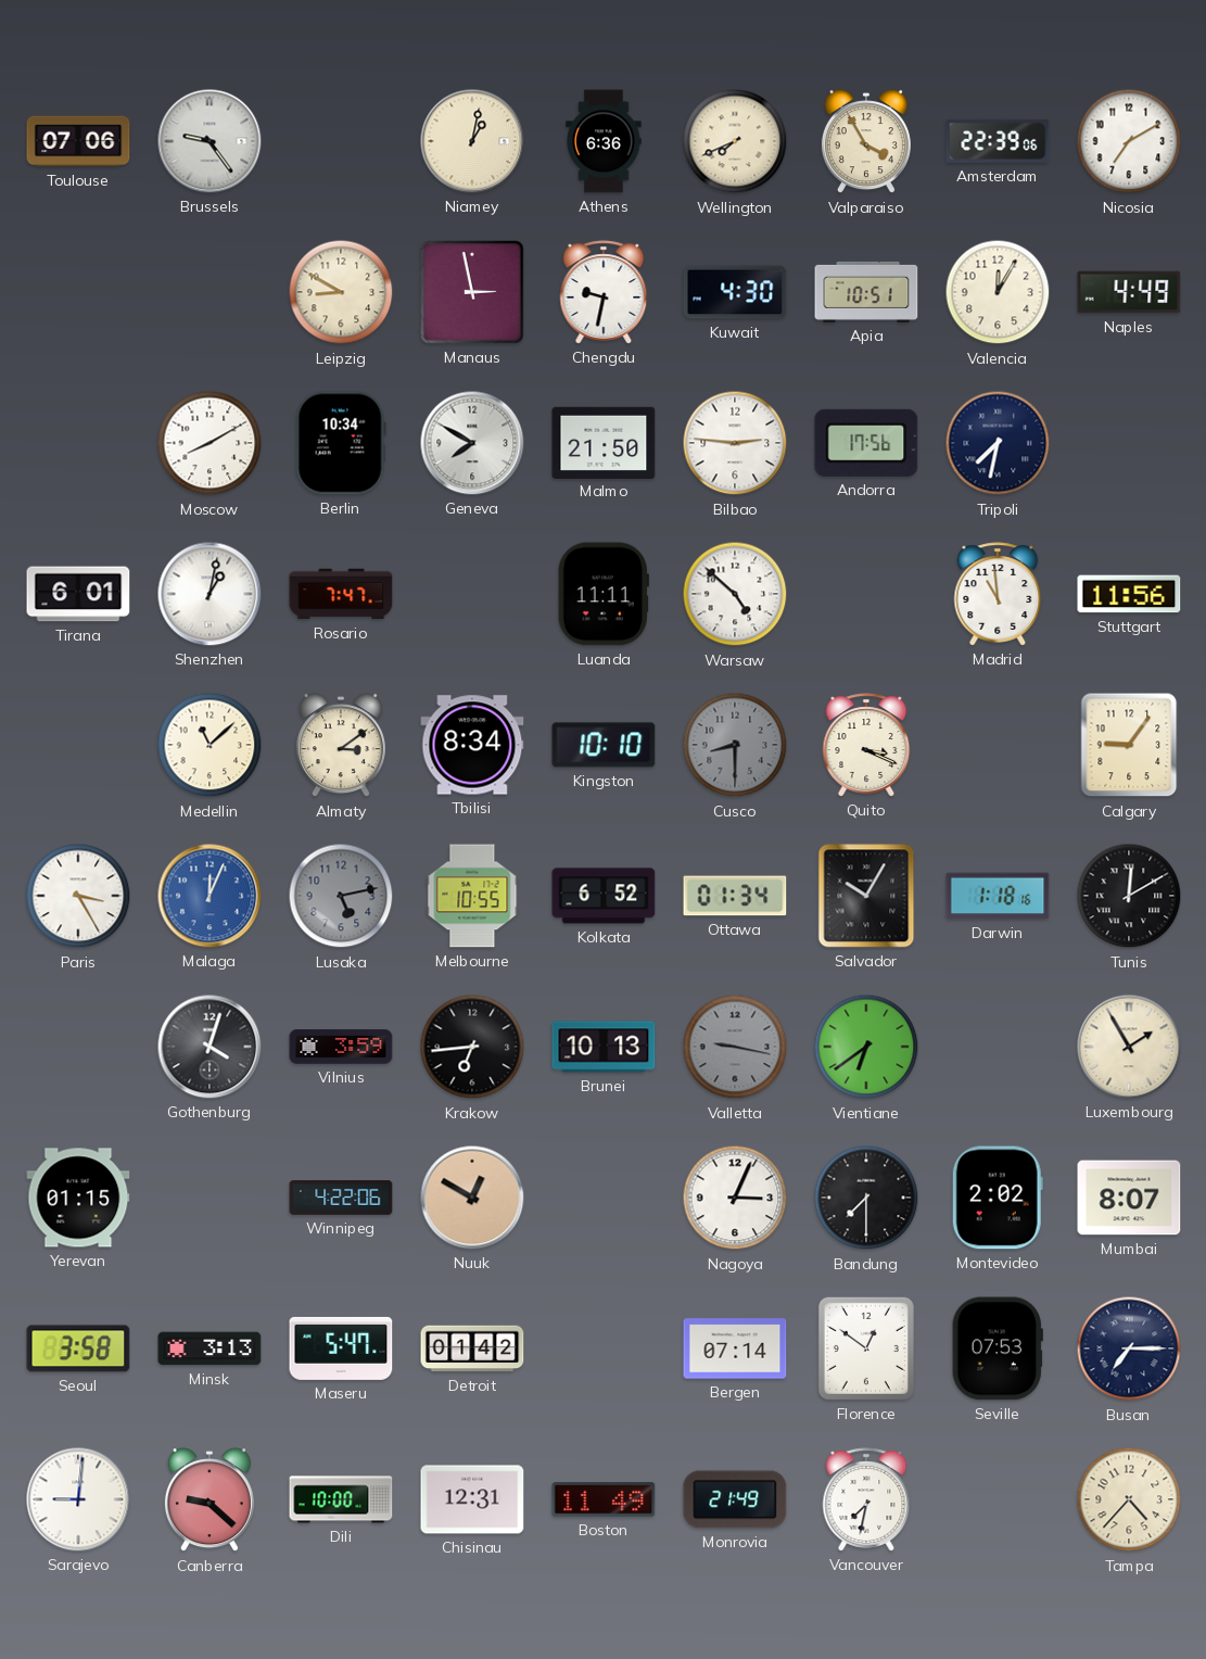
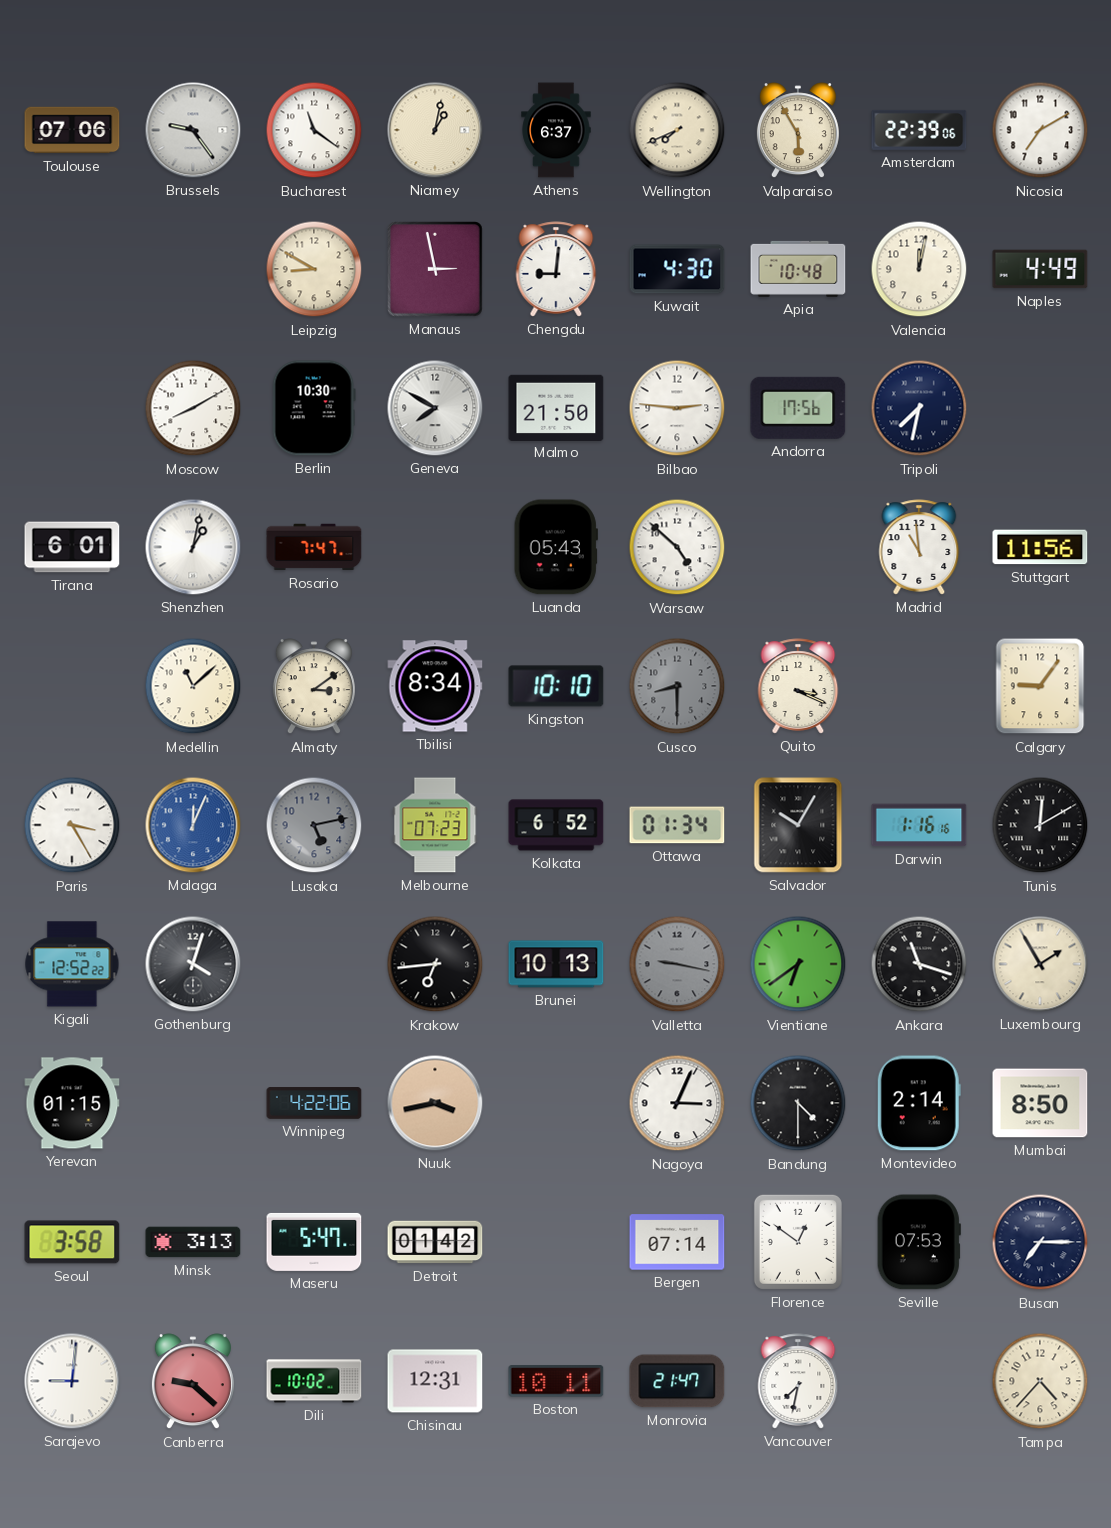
Bucharest: none -> 11:21 (314, 130)
Athens: 6:36 -> 6:37 (556, 130)
Valparaiso: 3:55 -> 5:55 (798, 131)
Chengdu: 9:32 -> 9:01 (556, 269)
Apia: 10:51 -> 10:48 (798, 269)
Valencia: 12:05 -> 12:02 (919, 269)
Berlin: 10:34 -> 10:30 (314, 408)
Luanda: 11:11 -> 05:43 (556, 547)
Melbourne: 10:55 -> 07:23 (435, 825)
Darwin: 1:18 -> 1:16 (919, 825)
Kigali: none -> 12:52 (72, 964)
Vilnius: 3:59 -> none (341, 1047)
Ankara: none -> 11:18 (919, 964)
Nuuk: 12:50 -> 3:43 (435, 1103)
Bandung: 7:30 -> 4:30 (798, 1103)
Montevideo: 2:02 -> 2:14 (919, 1103)
Mumbai: 8:07 -> 8:50 (1040, 1103)
Dili: 10:00 -> 10:02 (314, 1381)
Boston: 11:49 -> 10:11 (556, 1381)
Monrovia: 21:49 -> 21:47 (677, 1381)
